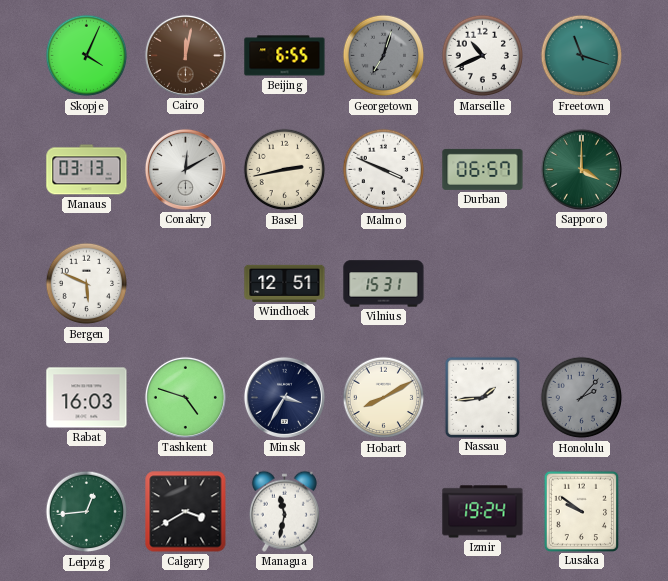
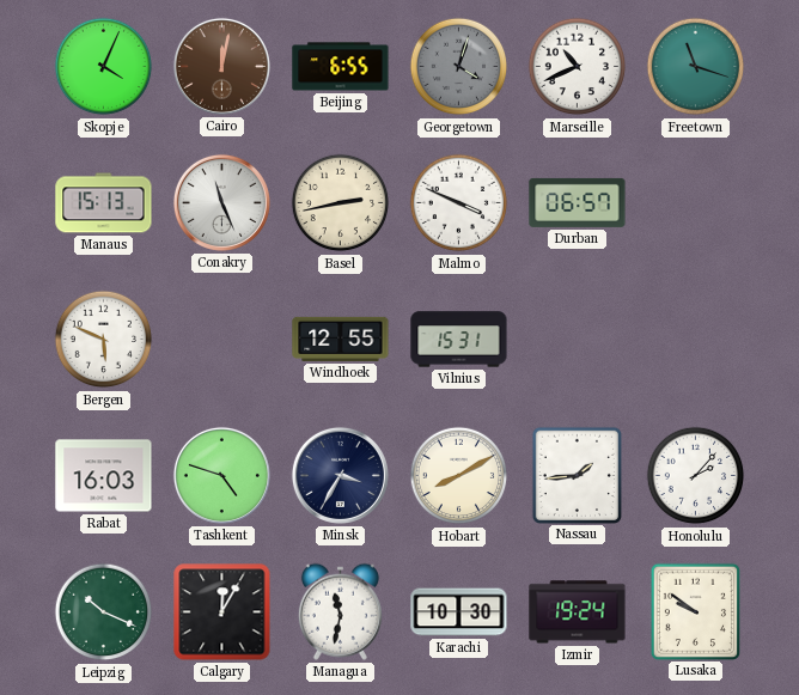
Georgetown: 7:03 -> 4:03 (459, 67)
Manaus: 03:13 -> 15:13 (104, 203)
Conakry: 12:10 -> 11:26 (221, 202)
Sapporo: 4:00 -> none (581, 169)
Windhoek: 12:51 -> 12:55 (341, 339)
Honolulu dial: grey -> white (696, 476)
Leipzig: 12:44 -> 10:19 (104, 612)
Calgary: 3:40 -> 12:05 (222, 612)
Karachi: none -> 10:30 (459, 612)
